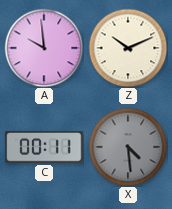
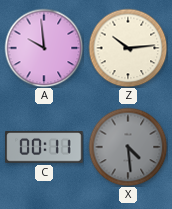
Z: 10:11 -> 10:14 (128, 48)
